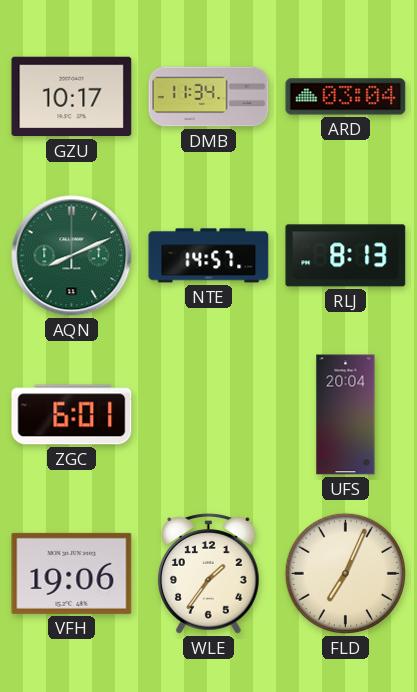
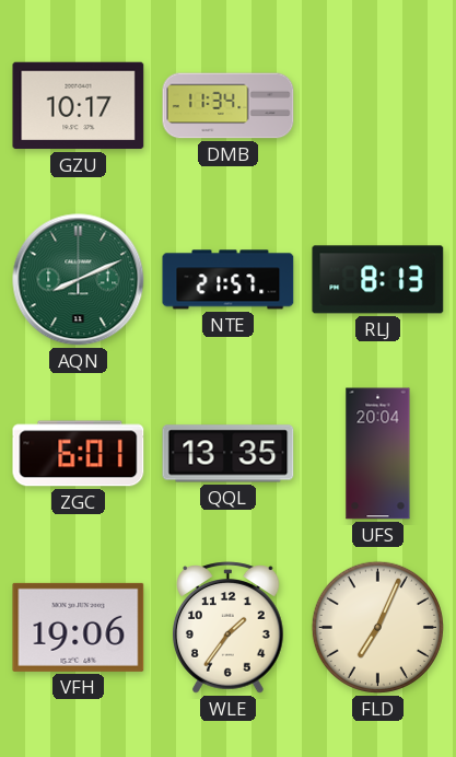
ARD: 03:04 -> none (346, 97)
NTE: 14:57 -> 21:57 (229, 280)
QQL: none -> 13:35 (229, 454)
